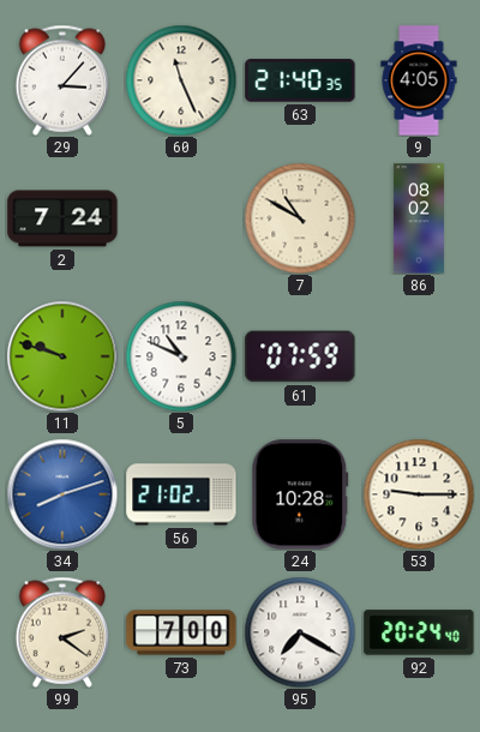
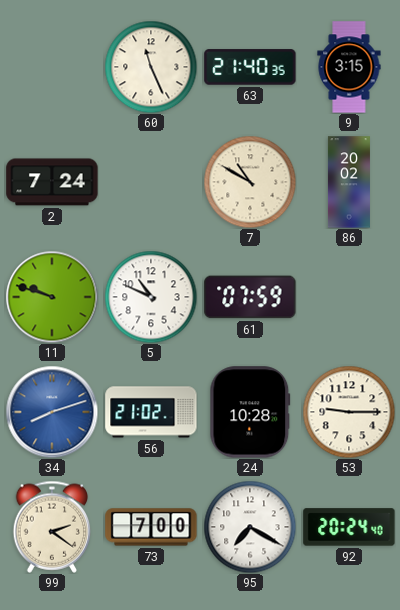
29: 3:07 -> none (62, 80)
9: 4:05 -> 3:15 (349, 67)
86: 08:02 -> 20:02 (349, 182)
